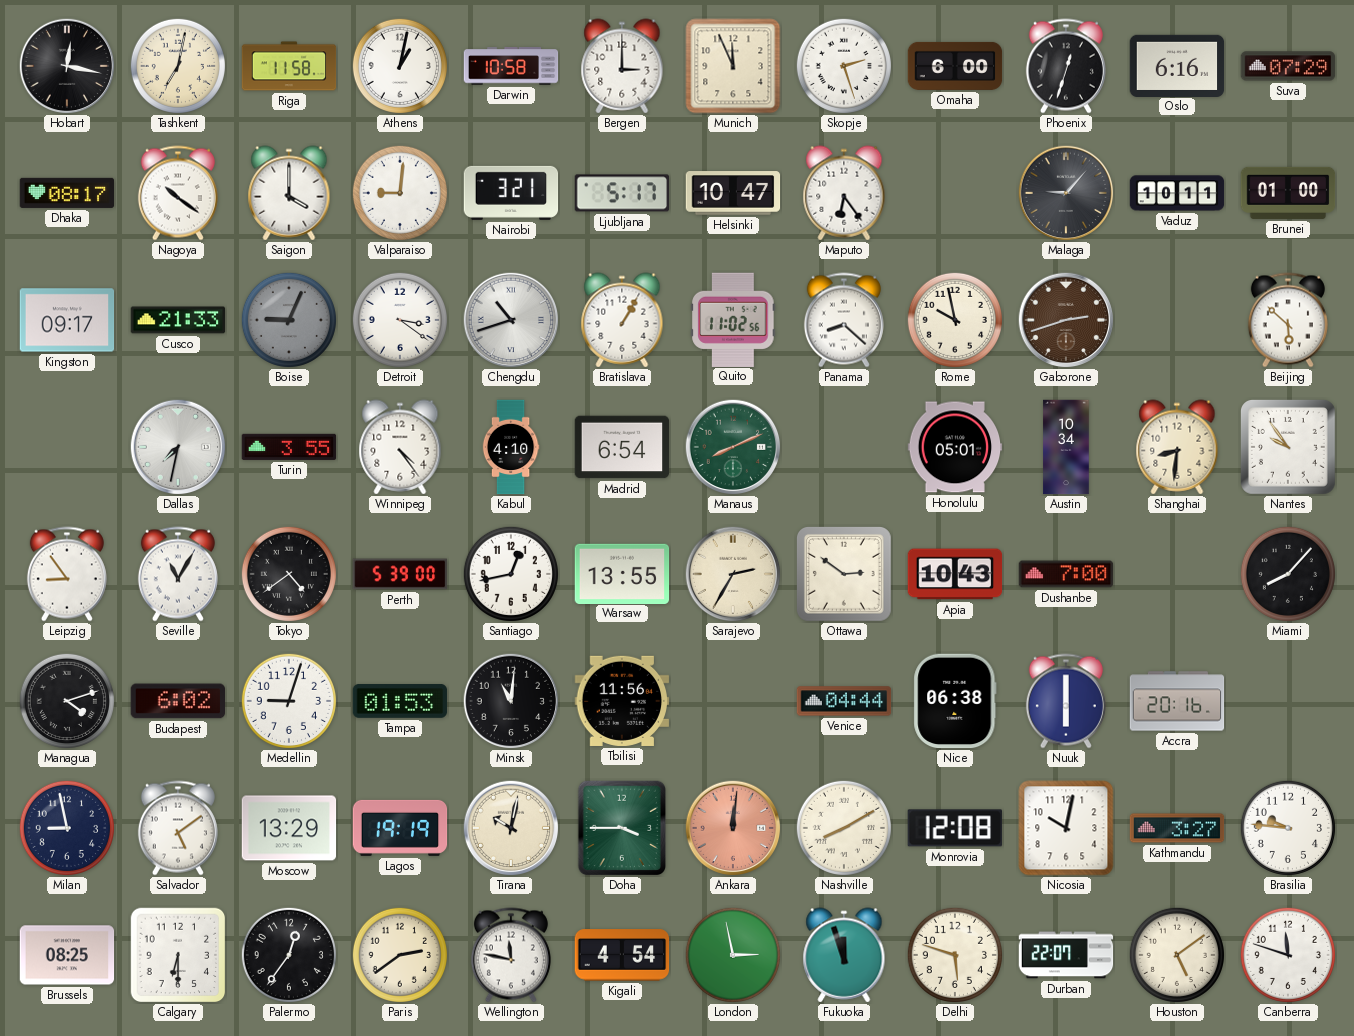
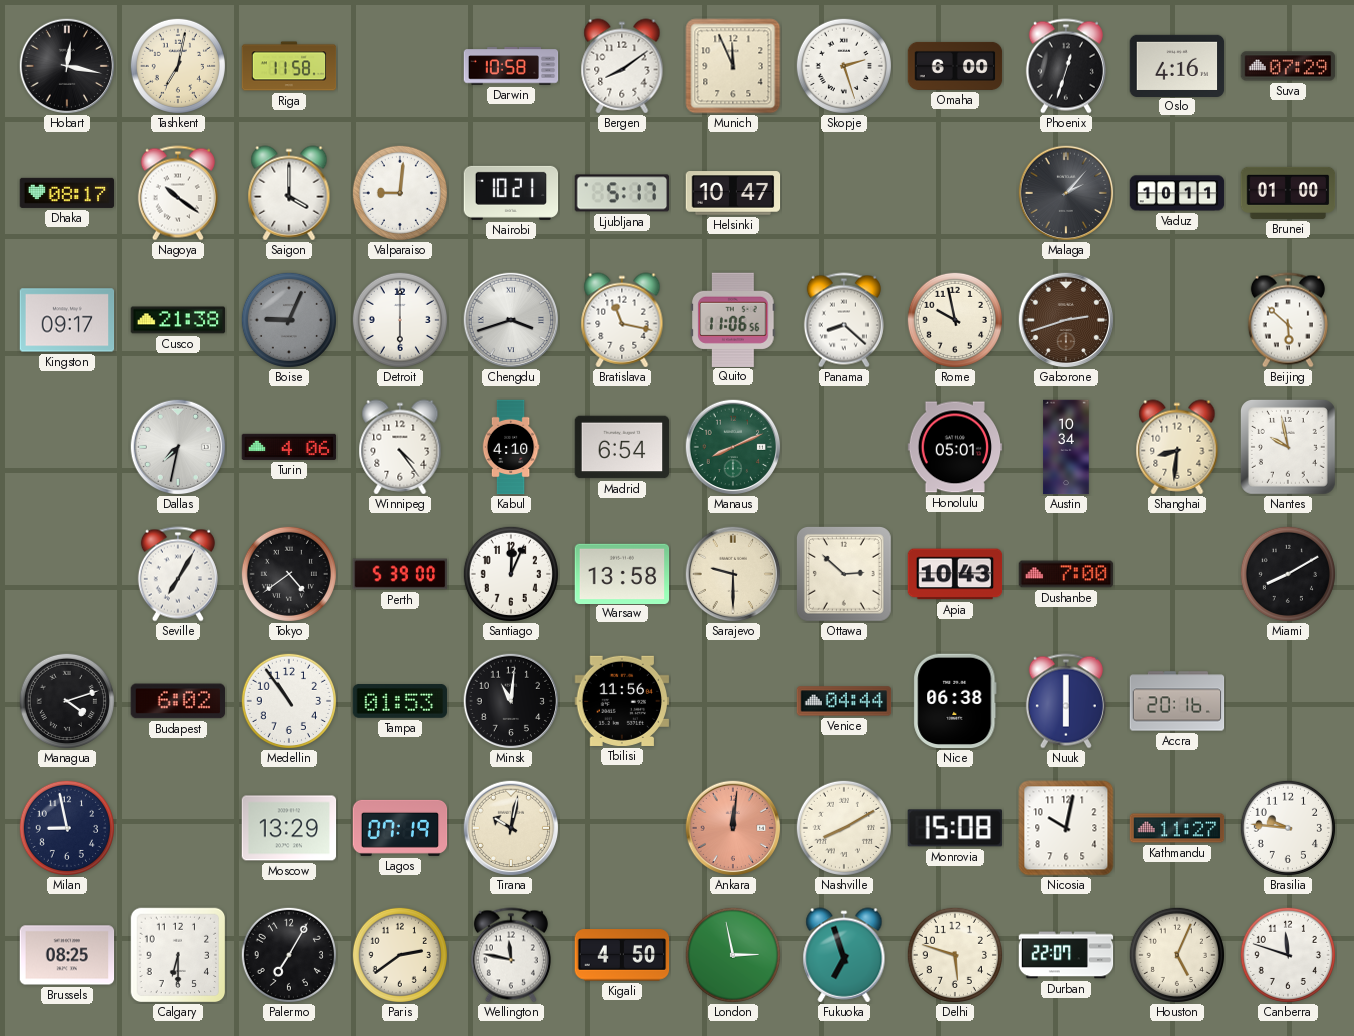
Athens: 1:02 -> none (400, 66)
Bergen: 3:00 -> 8:09 (622, 66)
Oslo: 6:16 -> 4:16 (1177, 65)
Nairobi: 3:21 -> 10:21 (511, 193)
Maputo: 6:24 -> none (844, 193)
Malaga: 9:07 -> 2:07 (1066, 193)
Cusco: 21:33 -> 21:38 (178, 320)
Detroit: 3:21 -> 6:00 (400, 320)
Chengdu: 10:42 -> 3:42 (511, 320)
Bratislava: 1:05 -> 11:17 (622, 320)
Quito: 11:02 -> 11:06 (733, 319)
Turin: 3:55 -> 4:06 (289, 447)
Nantes: 9:54 -> 9:58 (1288, 447)
Leipzig: 8:54 -> none (67, 574)
Seville: 11:05 -> 7:05 (178, 574)
Santiago: 12:43 -> 12:04 (511, 574)
Warsaw: 13:55 -> 13:58 (622, 573)
Sarajevo: 2:35 -> 9:30 (733, 574)
Ottawa: 2:51 -> 2:52 (844, 574)
Miami: 8:07 -> 8:10 (1288, 574)
Medellin: 9:03 -> 10:54 (289, 701)
Salvador: 5:09 -> none (178, 828)
Lagos: 19:19 -> 07:19 (400, 828)
Doha: 3:45 -> none (621, 827)
Monrovia: 12:08 -> 15:08 (954, 828)
Kathmandu: 3:27 -> 11:27 (1177, 828)
Palermo: 12:36 -> 7:05 (289, 955)
Kigali: 4:54 -> 4:50 (622, 955)
Fukuoka: 11:57 -> 6:57 (844, 955)
Houston: 5:09 -> 5:04 (1177, 955)
